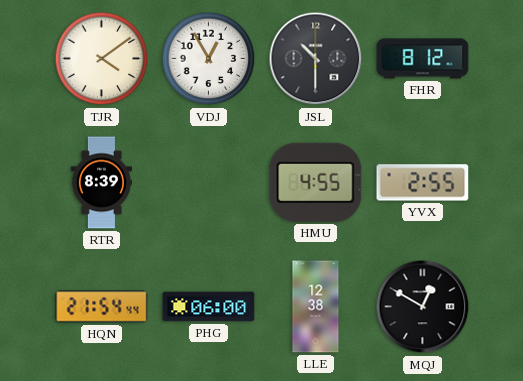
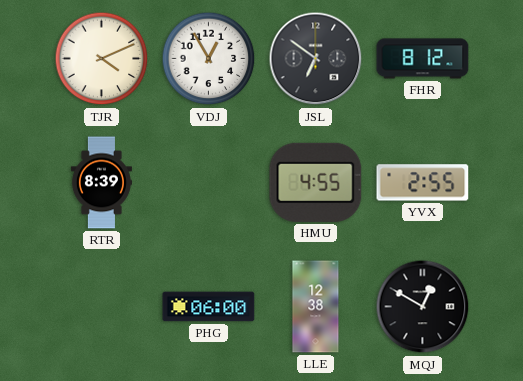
TJR: 4:09 -> 4:11 (102, 59)
JSL: 10:30 -> 6:51 (316, 59)
HQN: 21:54 -> none (102, 307)
